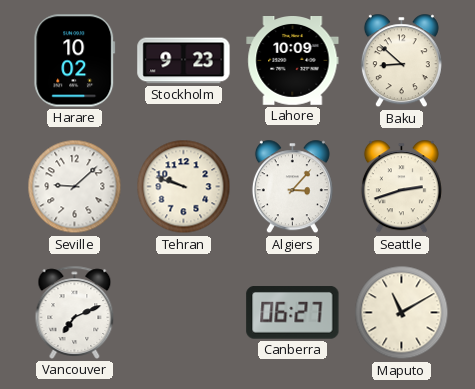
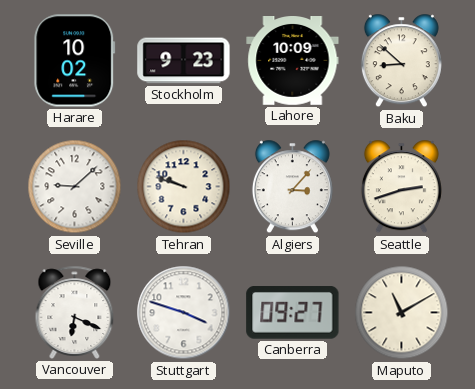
Vancouver: 7:11 -> 6:19 (75, 312)
Stuttgart: none -> 3:48 (184, 313)
Canberra: 06:27 -> 09:27 (293, 313)
